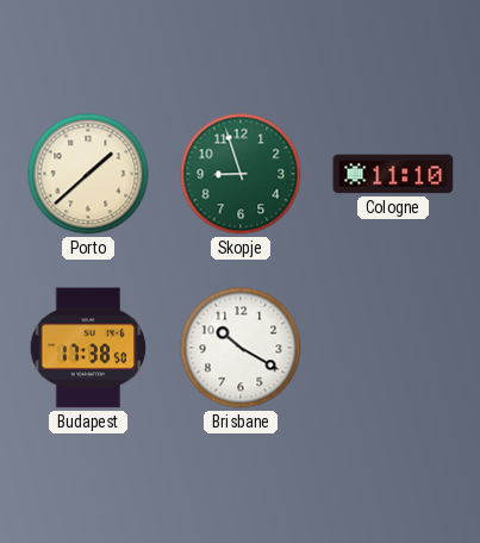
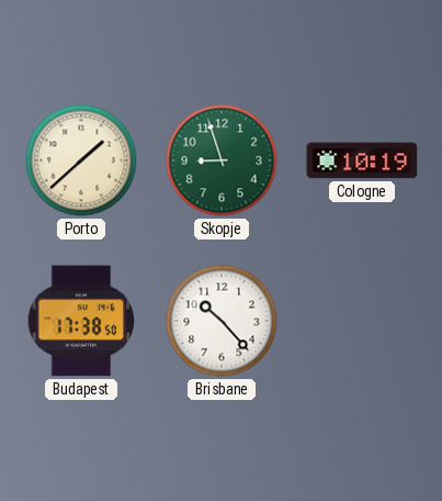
Cologne: 11:10 -> 10:19 (362, 160)
Brisbane: 10:20 -> 10:23 (222, 321)
